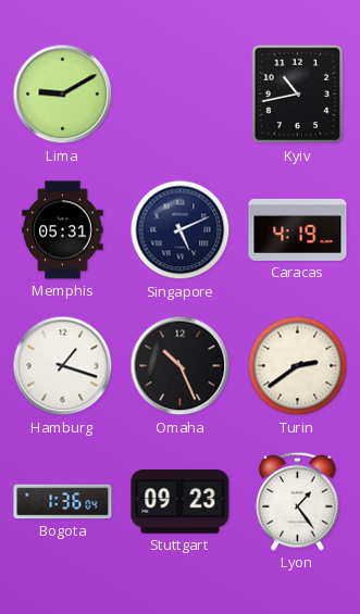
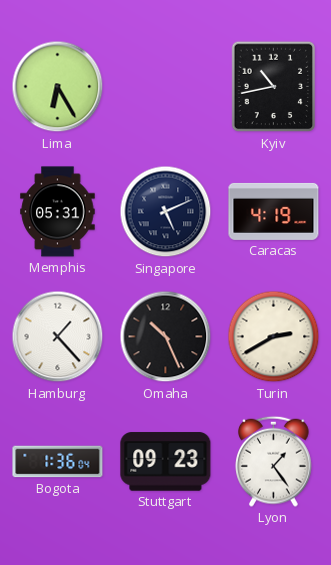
Lima: 9:10 -> 6:25 (58, 87)
Hamburg: 1:18 -> 1:23 (58, 337)
Turin: 2:39 -> 2:40 (274, 337)
